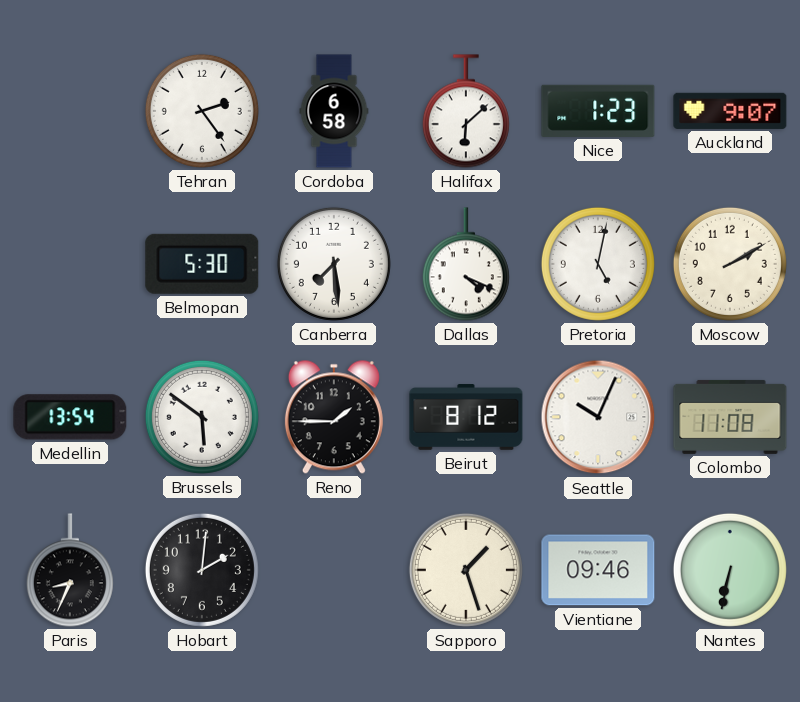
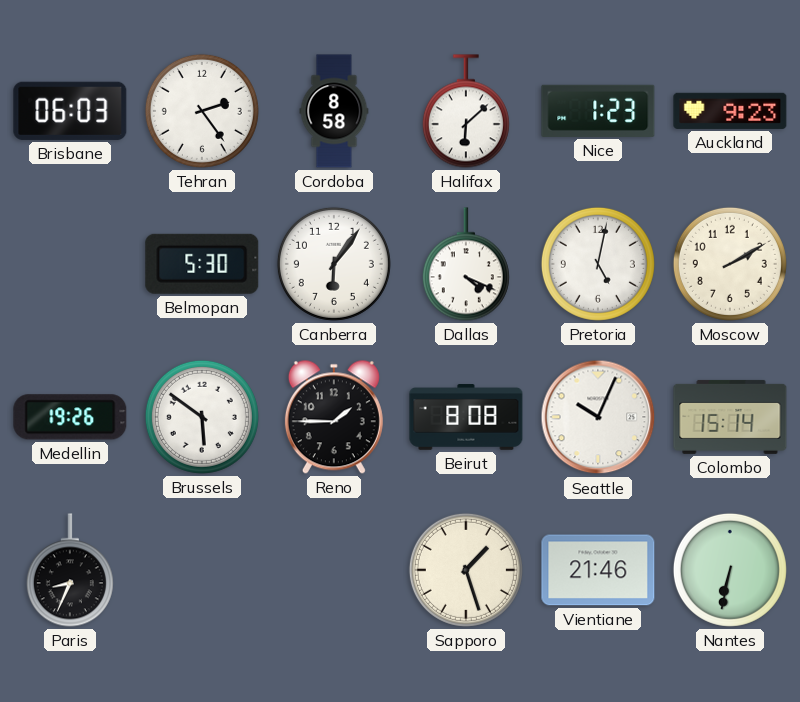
Brisbane: none -> 06:03 (70, 111)
Cordoba: 6:58 -> 8:58 (334, 111)
Auckland: 9:07 -> 9:23 (730, 111)
Canberra: 7:29 -> 6:06 (334, 264)
Medellin: 13:54 -> 19:26 (70, 417)
Beirut: 8:12 -> 8:08 (466, 417)
Colombo: 11:08 -> 15:14 (730, 417)
Hobart: 2:01 -> none (202, 570)
Vientiane: 09:46 -> 21:46 (598, 570)
